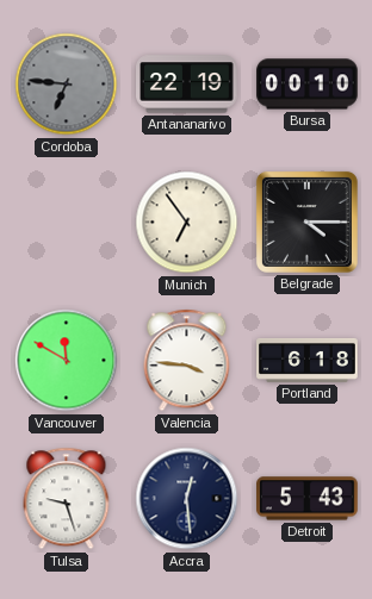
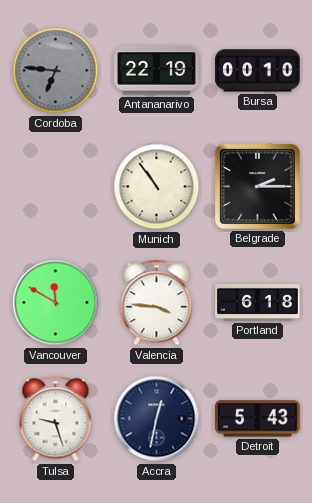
Munich: 6:54 -> 10:54 (157, 187)
Belgrade: 4:15 -> 2:15 (257, 186)
Accra: 12:29 -> 12:32 (157, 419)
